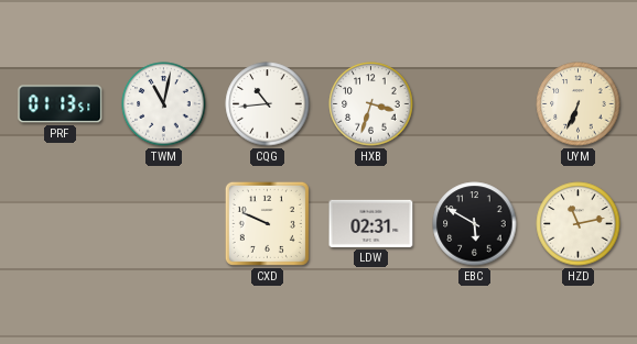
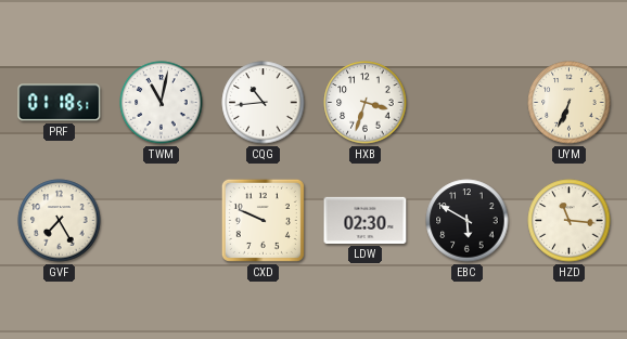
PRF: 01:13 -> 01:18 (60, 103)
GVF: none -> 7:25 (60, 221)
LDW: 02:31 -> 02:30 (366, 220)
HZD: 11:13 -> 11:16 (570, 221)
